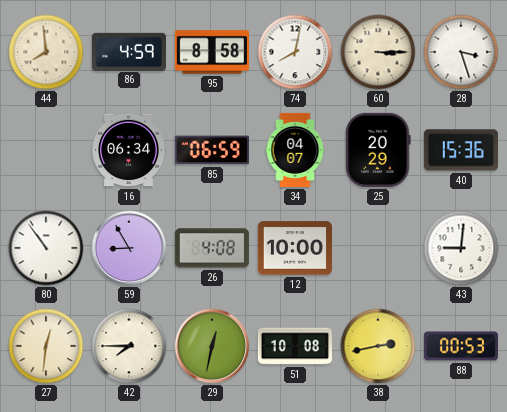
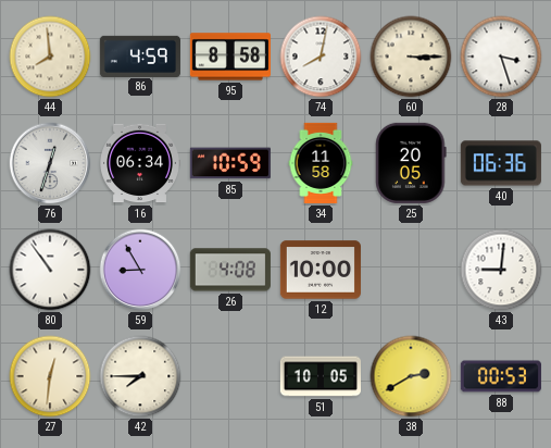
76: none -> 12:33 (50, 163)
85: 06:59 -> 10:59 (230, 163)
34: 04:07 -> 11:58 (321, 163)
25: 20:29 -> 20:05 (411, 163)
40: 15:36 -> 06:36 (501, 163)
29: 12:32 -> none (212, 346)
51: 10:08 -> 10:05 (321, 376)
38: 2:43 -> 2:40 (411, 376)
